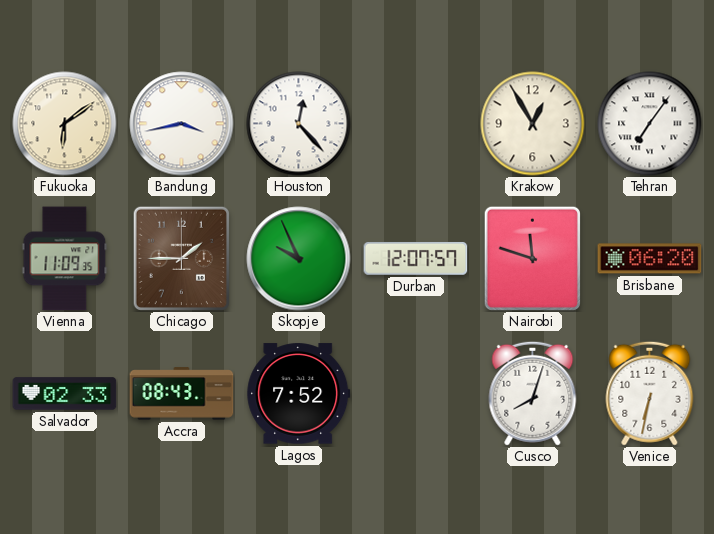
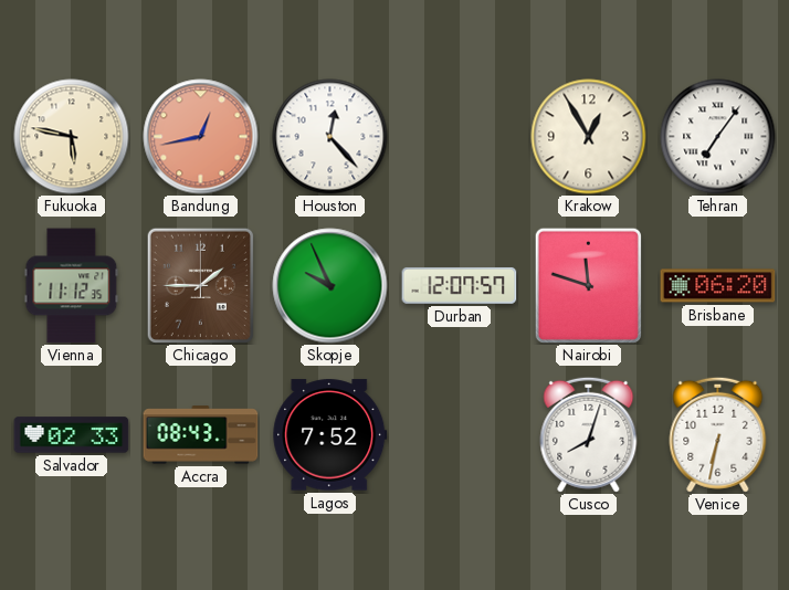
Fukuoka: 6:09 -> 5:47 (72, 137)
Bandung: 3:43 -> 12:43 (201, 137)
Bandung dial: white -> salmon (201, 137)
Vienna: 11:09 -> 11:12 (72, 286)
